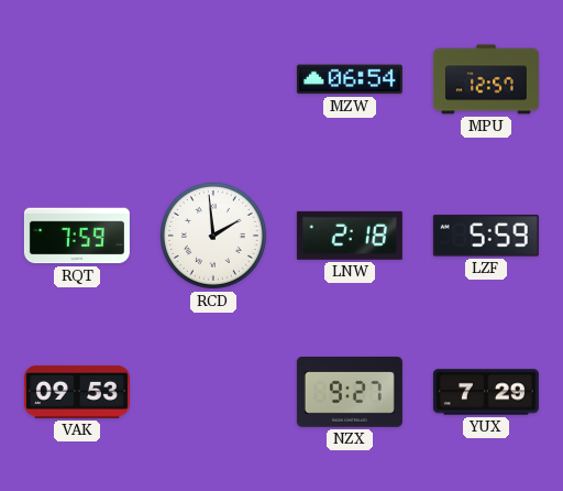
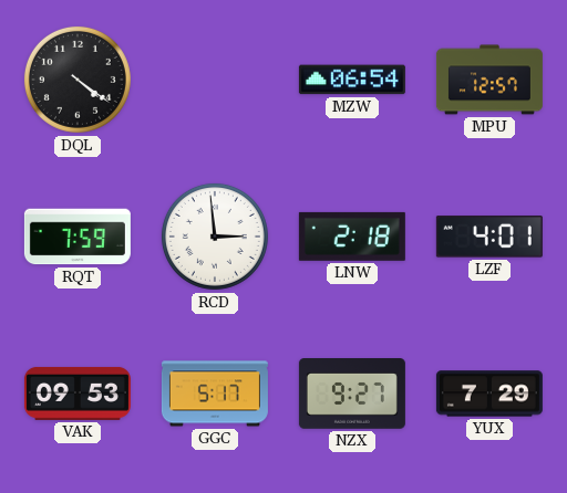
DQL: none -> 4:21 (78, 80)
RCD: 1:59 -> 2:59 (215, 237)
LZF: 5:59 -> 4:01 (489, 237)
GGC: none -> 5:17 (215, 394)
